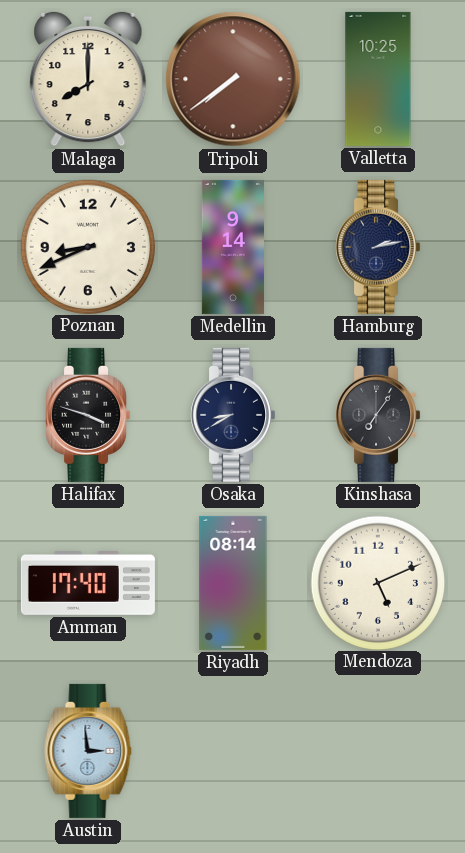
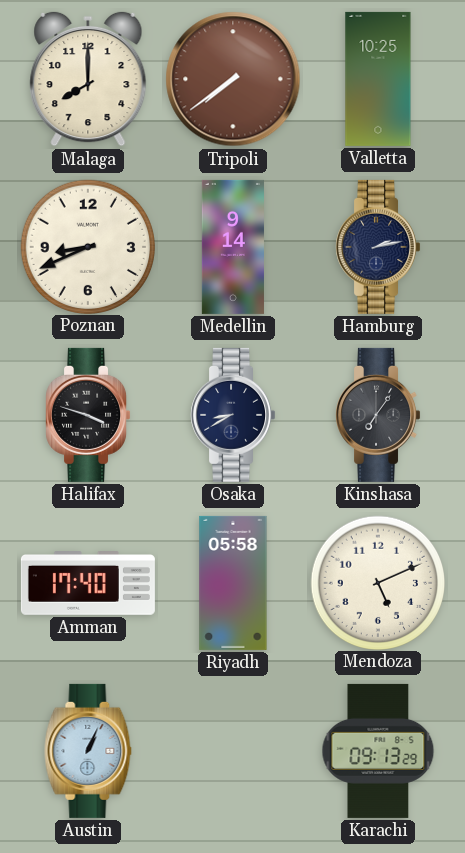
Riyadh: 08:14 -> 05:58 (233, 583)
Austin: 2:59 -> 1:04 (88, 751)
Karachi: none -> 09:13 (378, 751)
